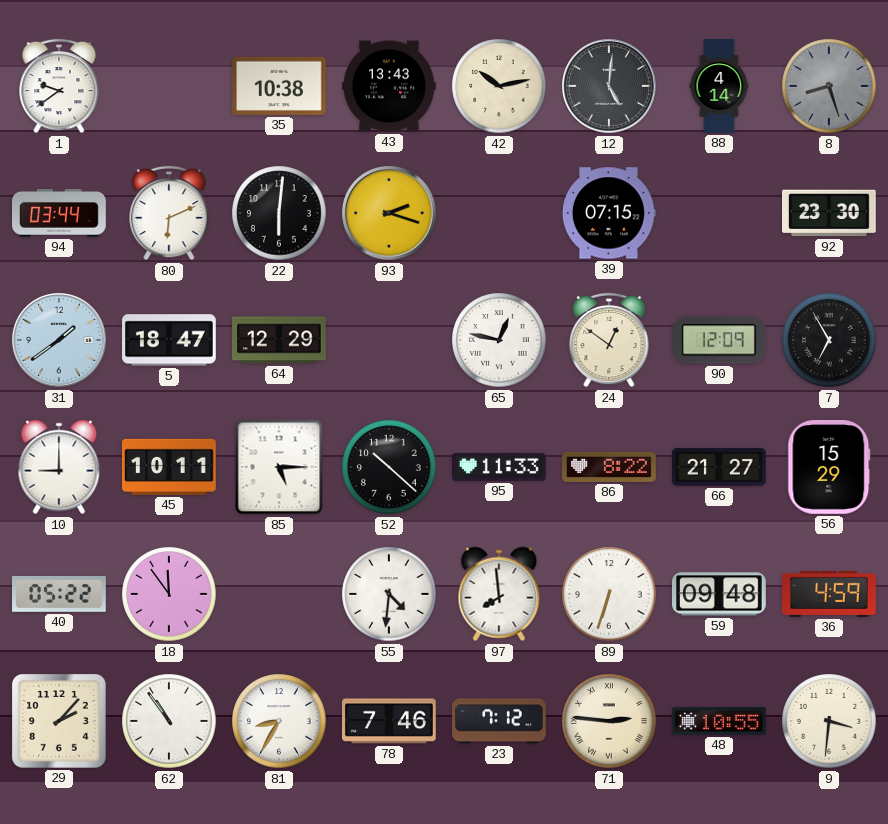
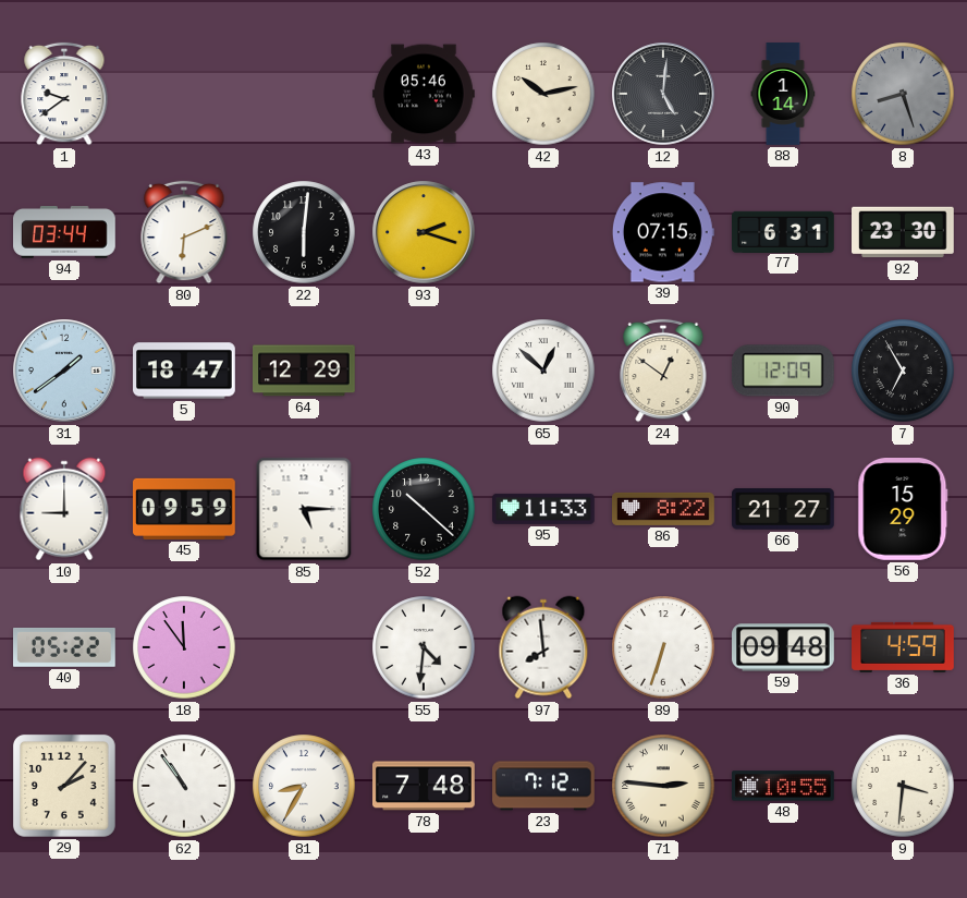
35: 10:38 -> none (280, 86)
43: 13:43 -> 05:46 (425, 94)
88: 4:14 -> 1:14 (783, 94)
77: none -> 6:31 (784, 231)
65: 12:47 -> 12:52 (543, 371)
45: 10:11 -> 09:59 (185, 509)
78: 7:46 -> 7:48 (425, 786)
